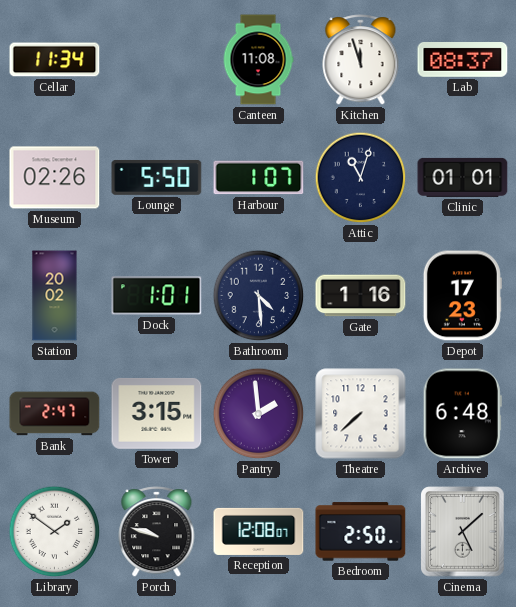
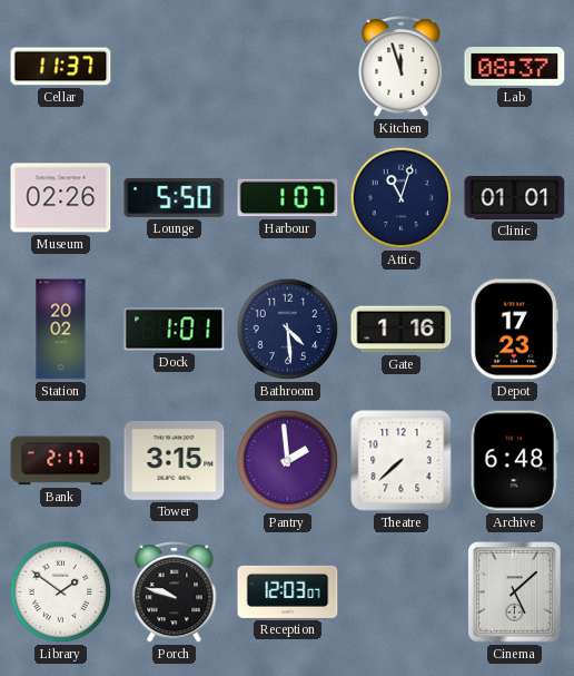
Cellar: 11:34 -> 11:37 (61, 67)
Canteen: 11:08 -> none (258, 60)
Bank: 2:47 -> 2:17 (61, 461)
Reception: 12:08 -> 12:03 (288, 591)
Bedroom: 2:50 -> none (361, 532)
